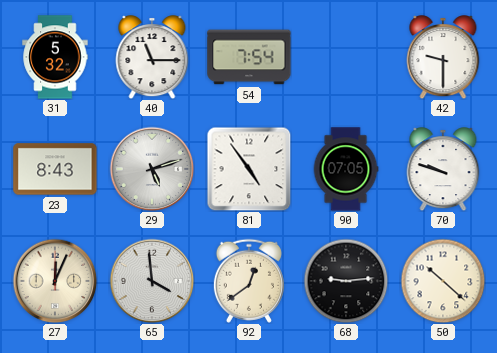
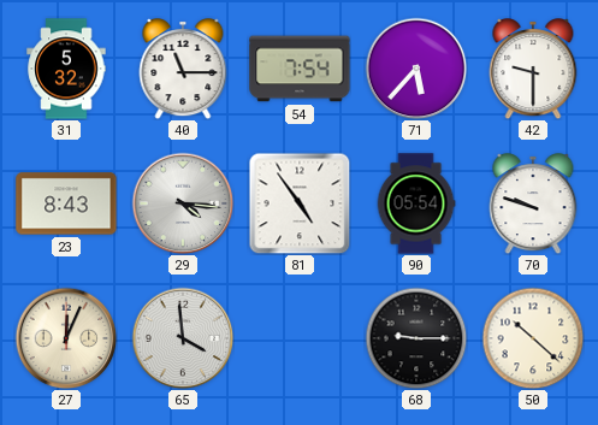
71: none -> 5:37 (416, 69)
29: 5:12 -> 4:16 (183, 203)
90: 07:05 -> 05:54 (416, 203)
92: 12:39 -> none (249, 281)
68: 9:14 -> 9:15 (416, 338)
